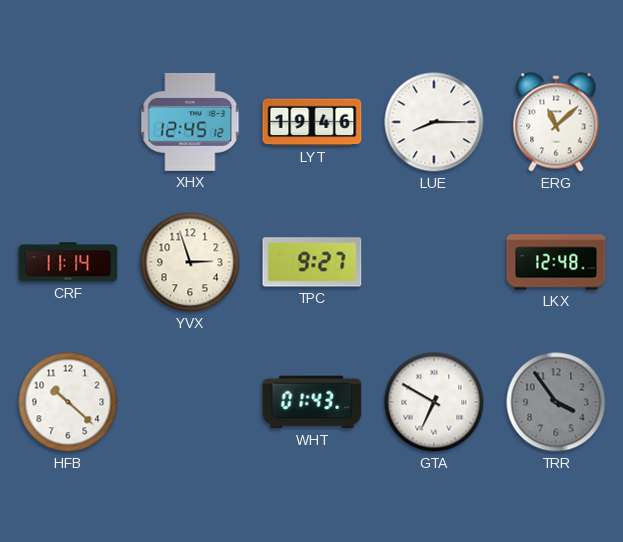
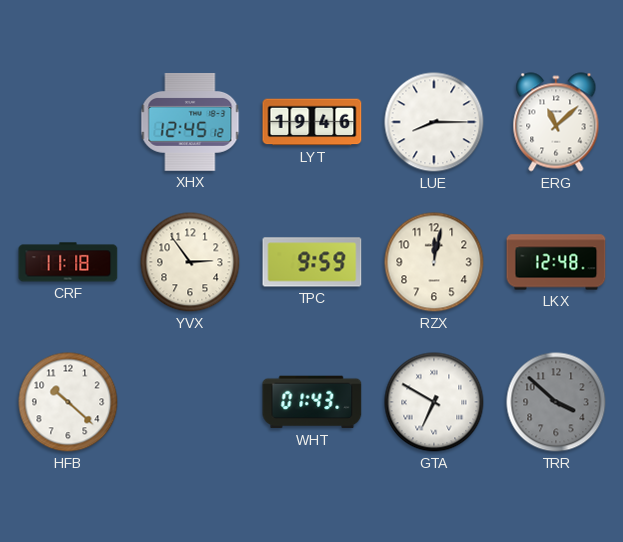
CRF: 11:14 -> 11:18 (68, 262)
YVX: 2:57 -> 2:54 (190, 262)
TPC: 9:27 -> 9:59 (312, 262)
RZX: none -> 12:02 (434, 262)
TRR: 3:54 -> 3:52 (556, 402)
